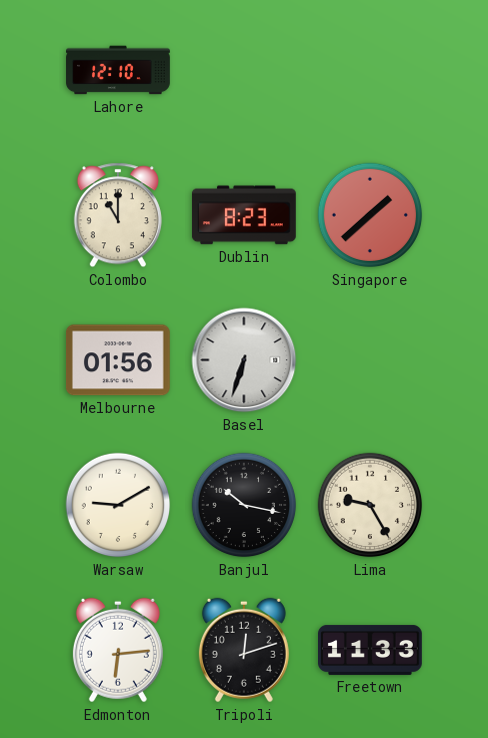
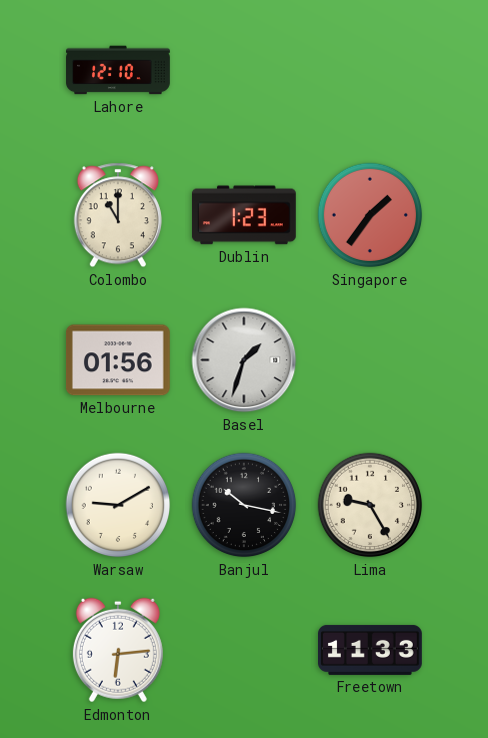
Dublin: 8:23 -> 1:23 (244, 215)
Singapore: 1:38 -> 1:36 (370, 215)
Basel: 6:33 -> 1:33 (244, 360)
Tripoli: 12:12 -> none (244, 650)
